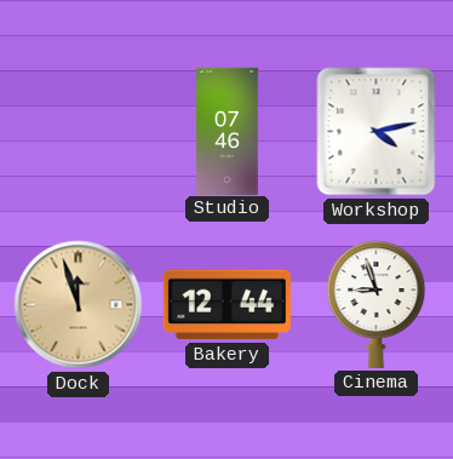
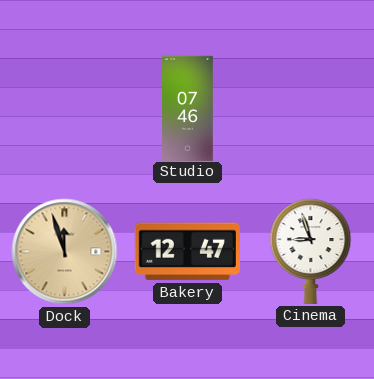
Workshop: 4:13 -> none (377, 132)
Bakery: 12:44 -> 12:47 (187, 252)
